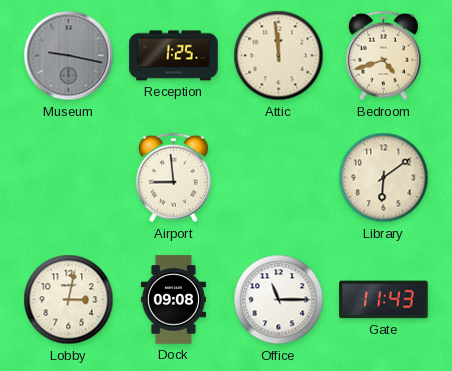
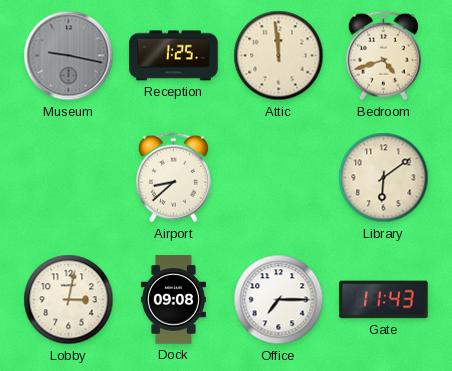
Airport: 8:59 -> 8:38 (173, 178)
Office: 11:15 -> 7:15 (279, 300)
